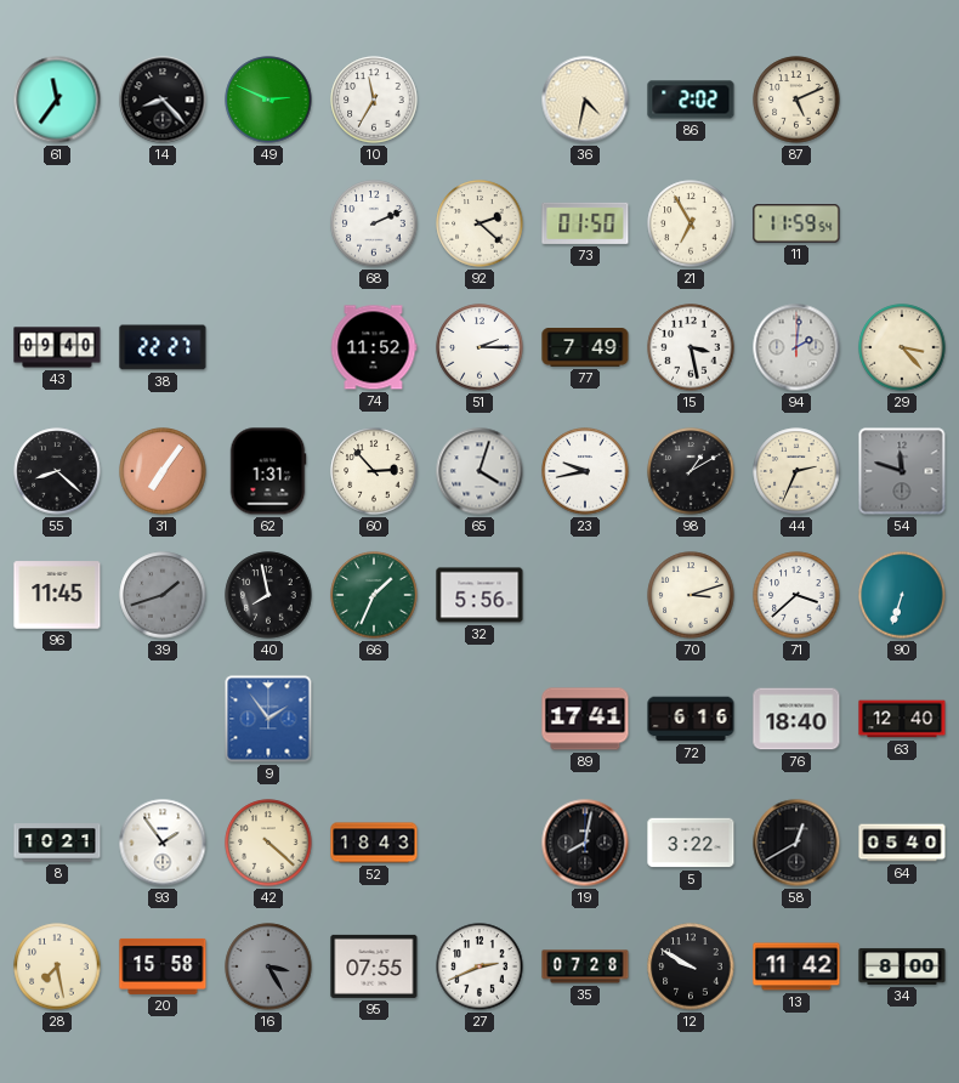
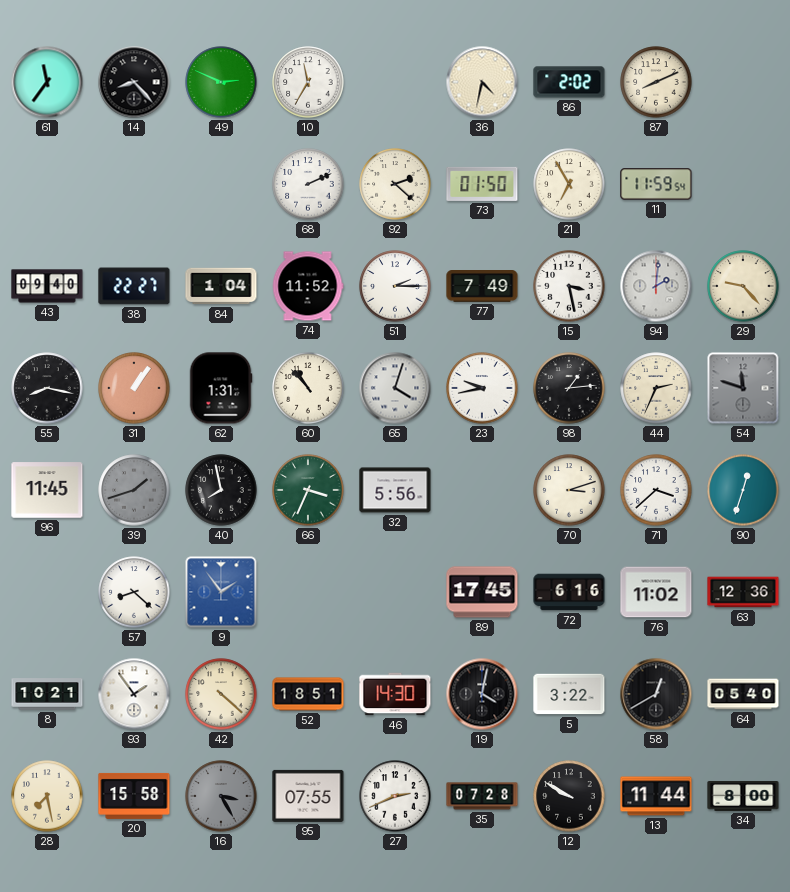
87: 5:11 -> 8:11 (656, 82)
84: none -> 1:04 (221, 286)
29: 3:23 -> 9:23 (743, 286)
55: 8:22 -> 8:17 (47, 388)
31: 7:06 -> 1:06 (134, 388)
60: 2:53 -> 10:53 (308, 388)
98: 1:10 -> 1:14 (569, 388)
66: 1:34 -> 3:34 (308, 490)
90: 6:33 -> 12:33 (743, 490)
57: none -> 8:22 (134, 592)
89: 17:41 -> 17:45 (482, 592)
76: 18:40 -> 11:02 (656, 592)
63: 12:40 -> 12:36 (743, 592)
52: 18:43 -> 18:51 (308, 694)
46: none -> 14:30 (395, 694)
19: 8:02 -> 4:02 (482, 694)
13: 11:42 -> 11:44 (656, 796)
